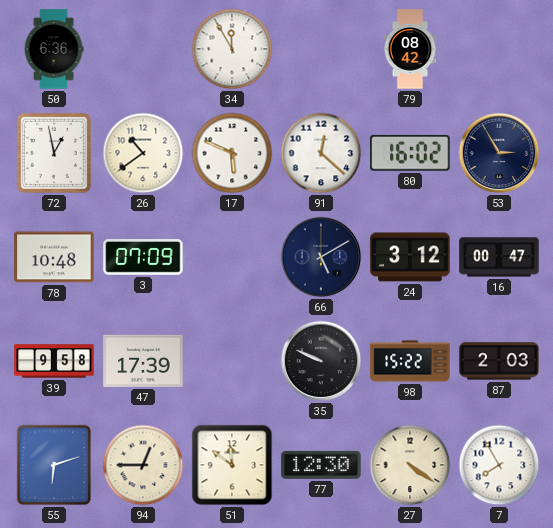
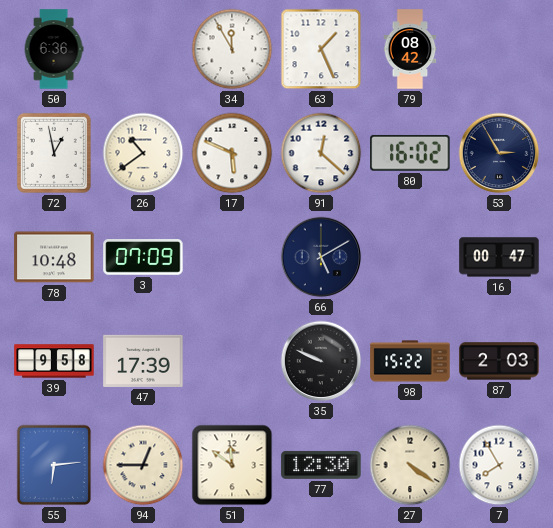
63: none -> 1:26 (321, 49)
24: 3:12 -> none (410, 257)
55: 6:12 -> 6:14 (54, 465)
